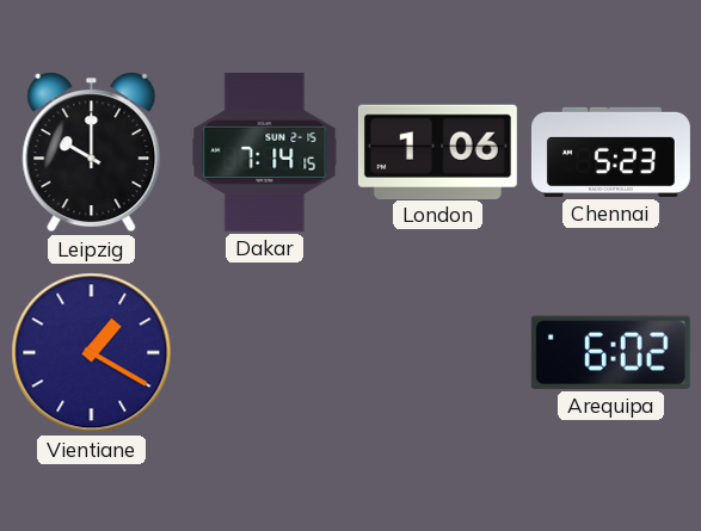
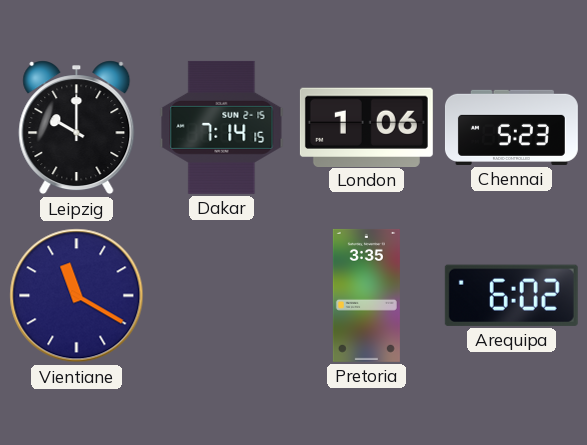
Vientiane: 1:20 -> 11:20 (77, 296)
Pretoria: none -> 3:35 (366, 295)
